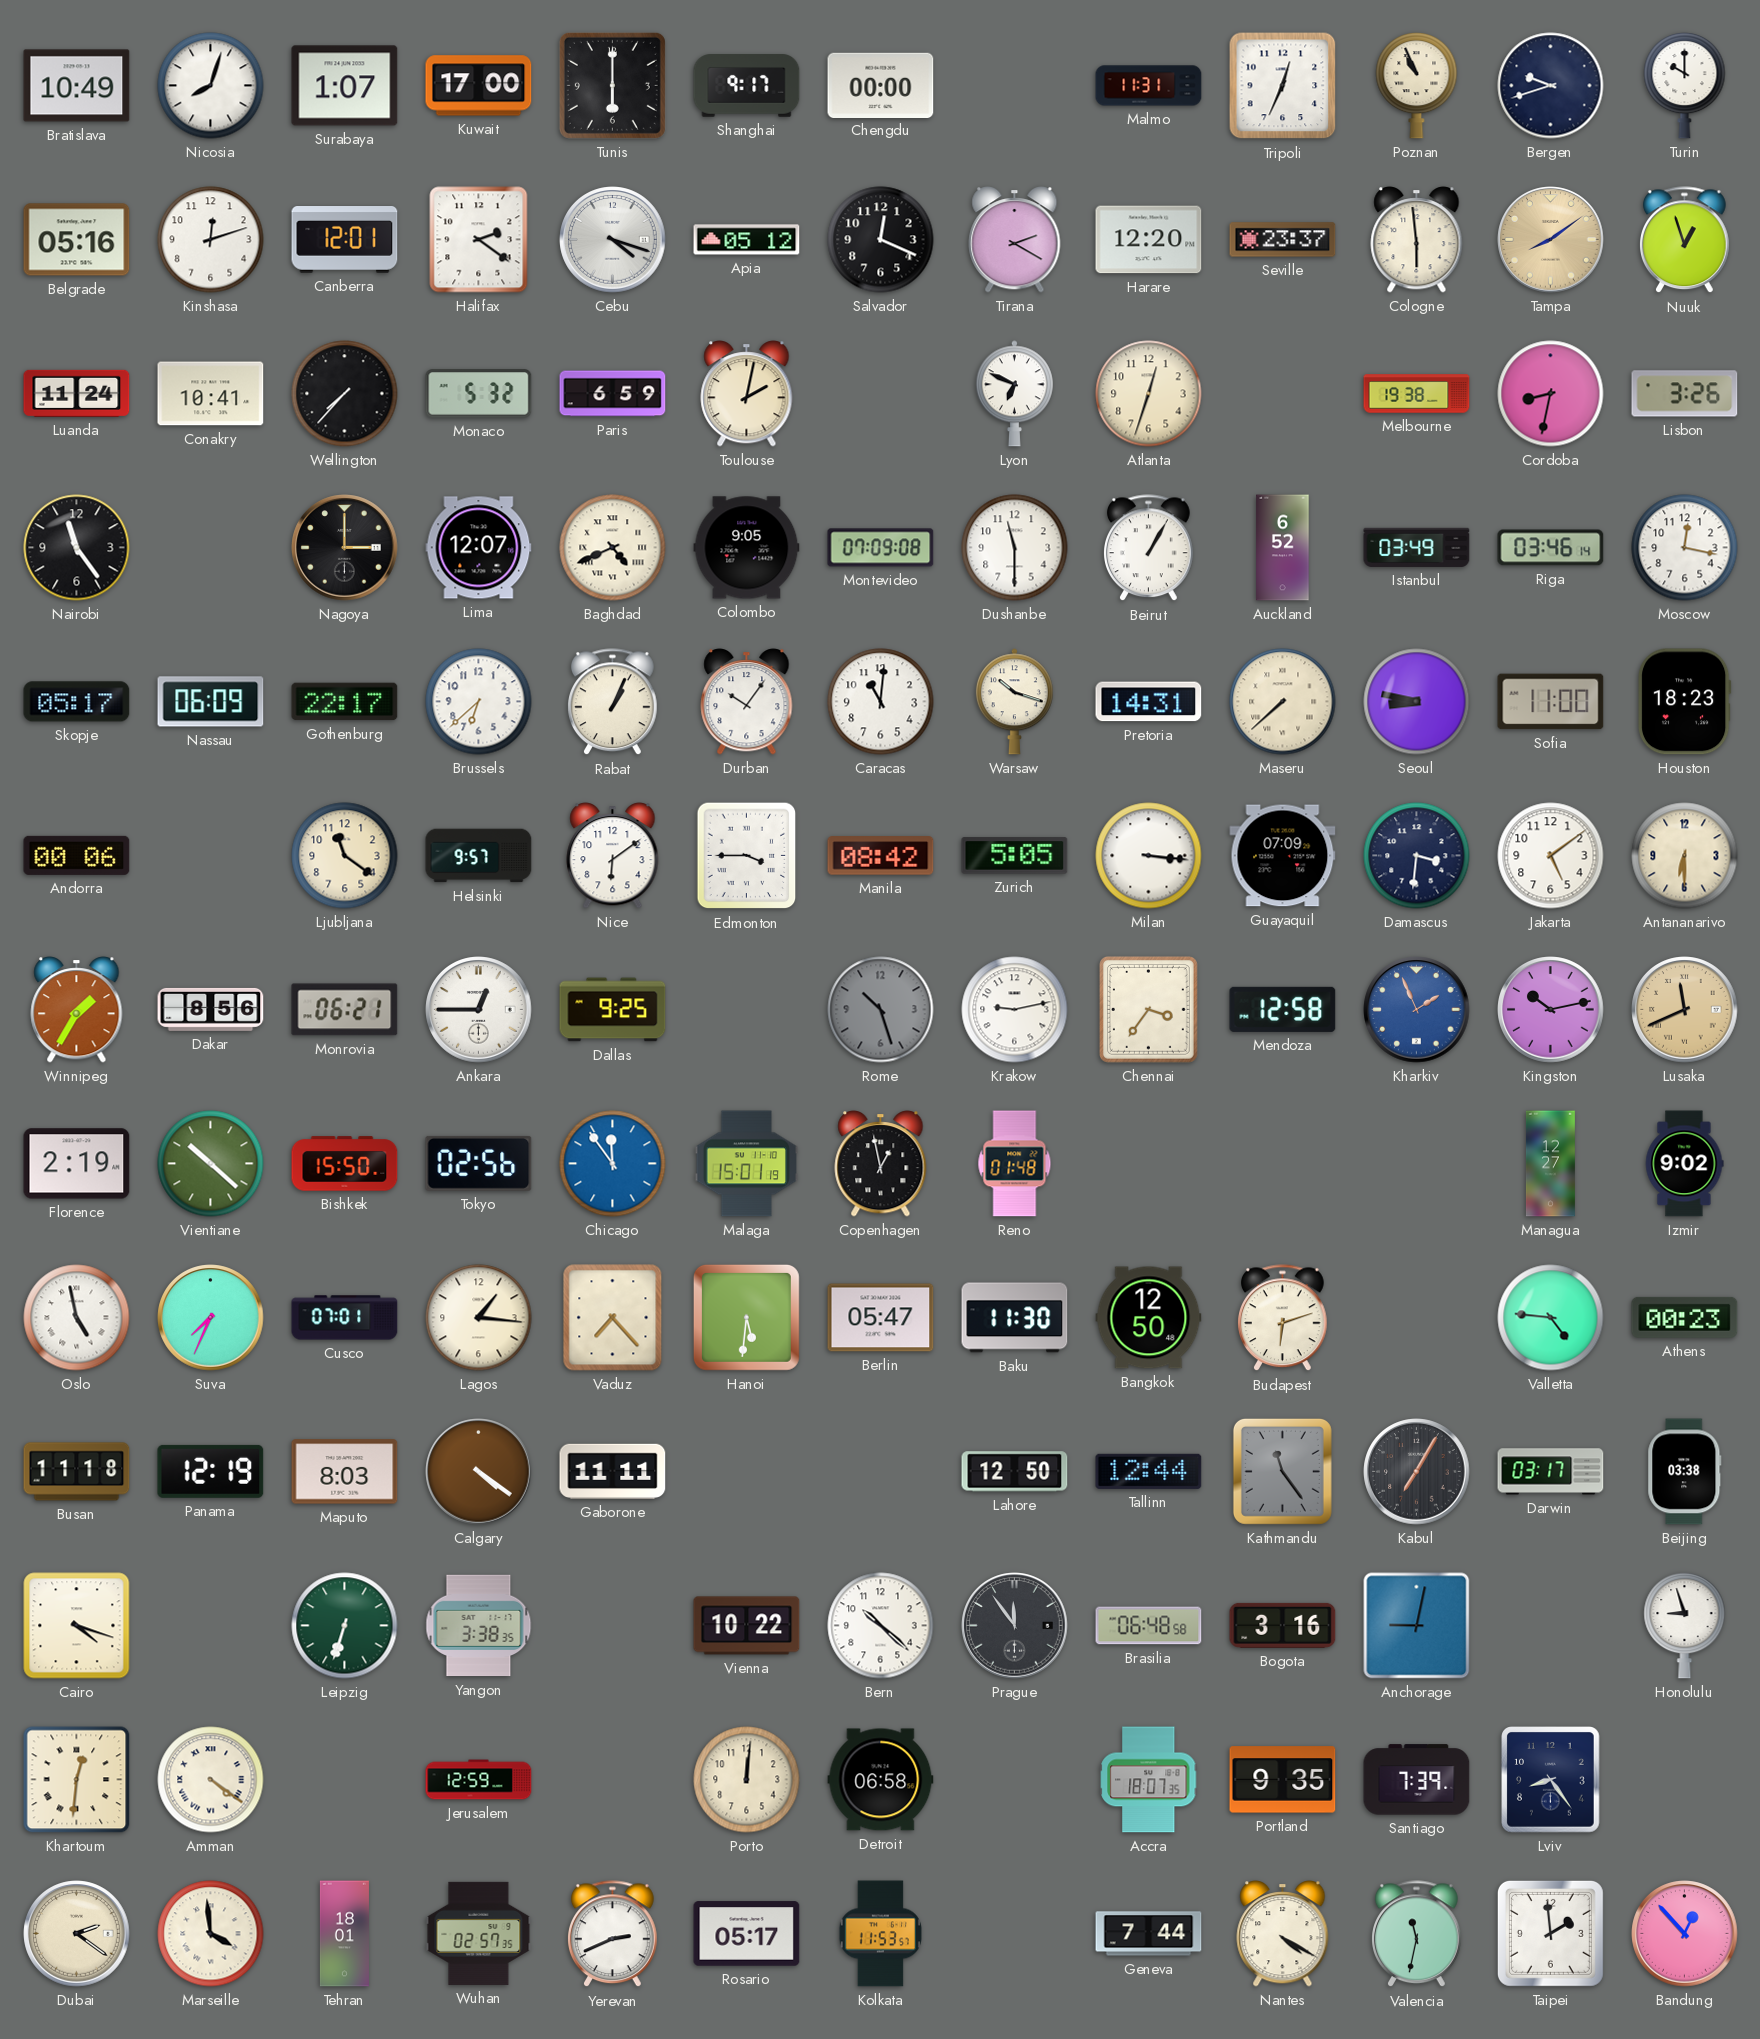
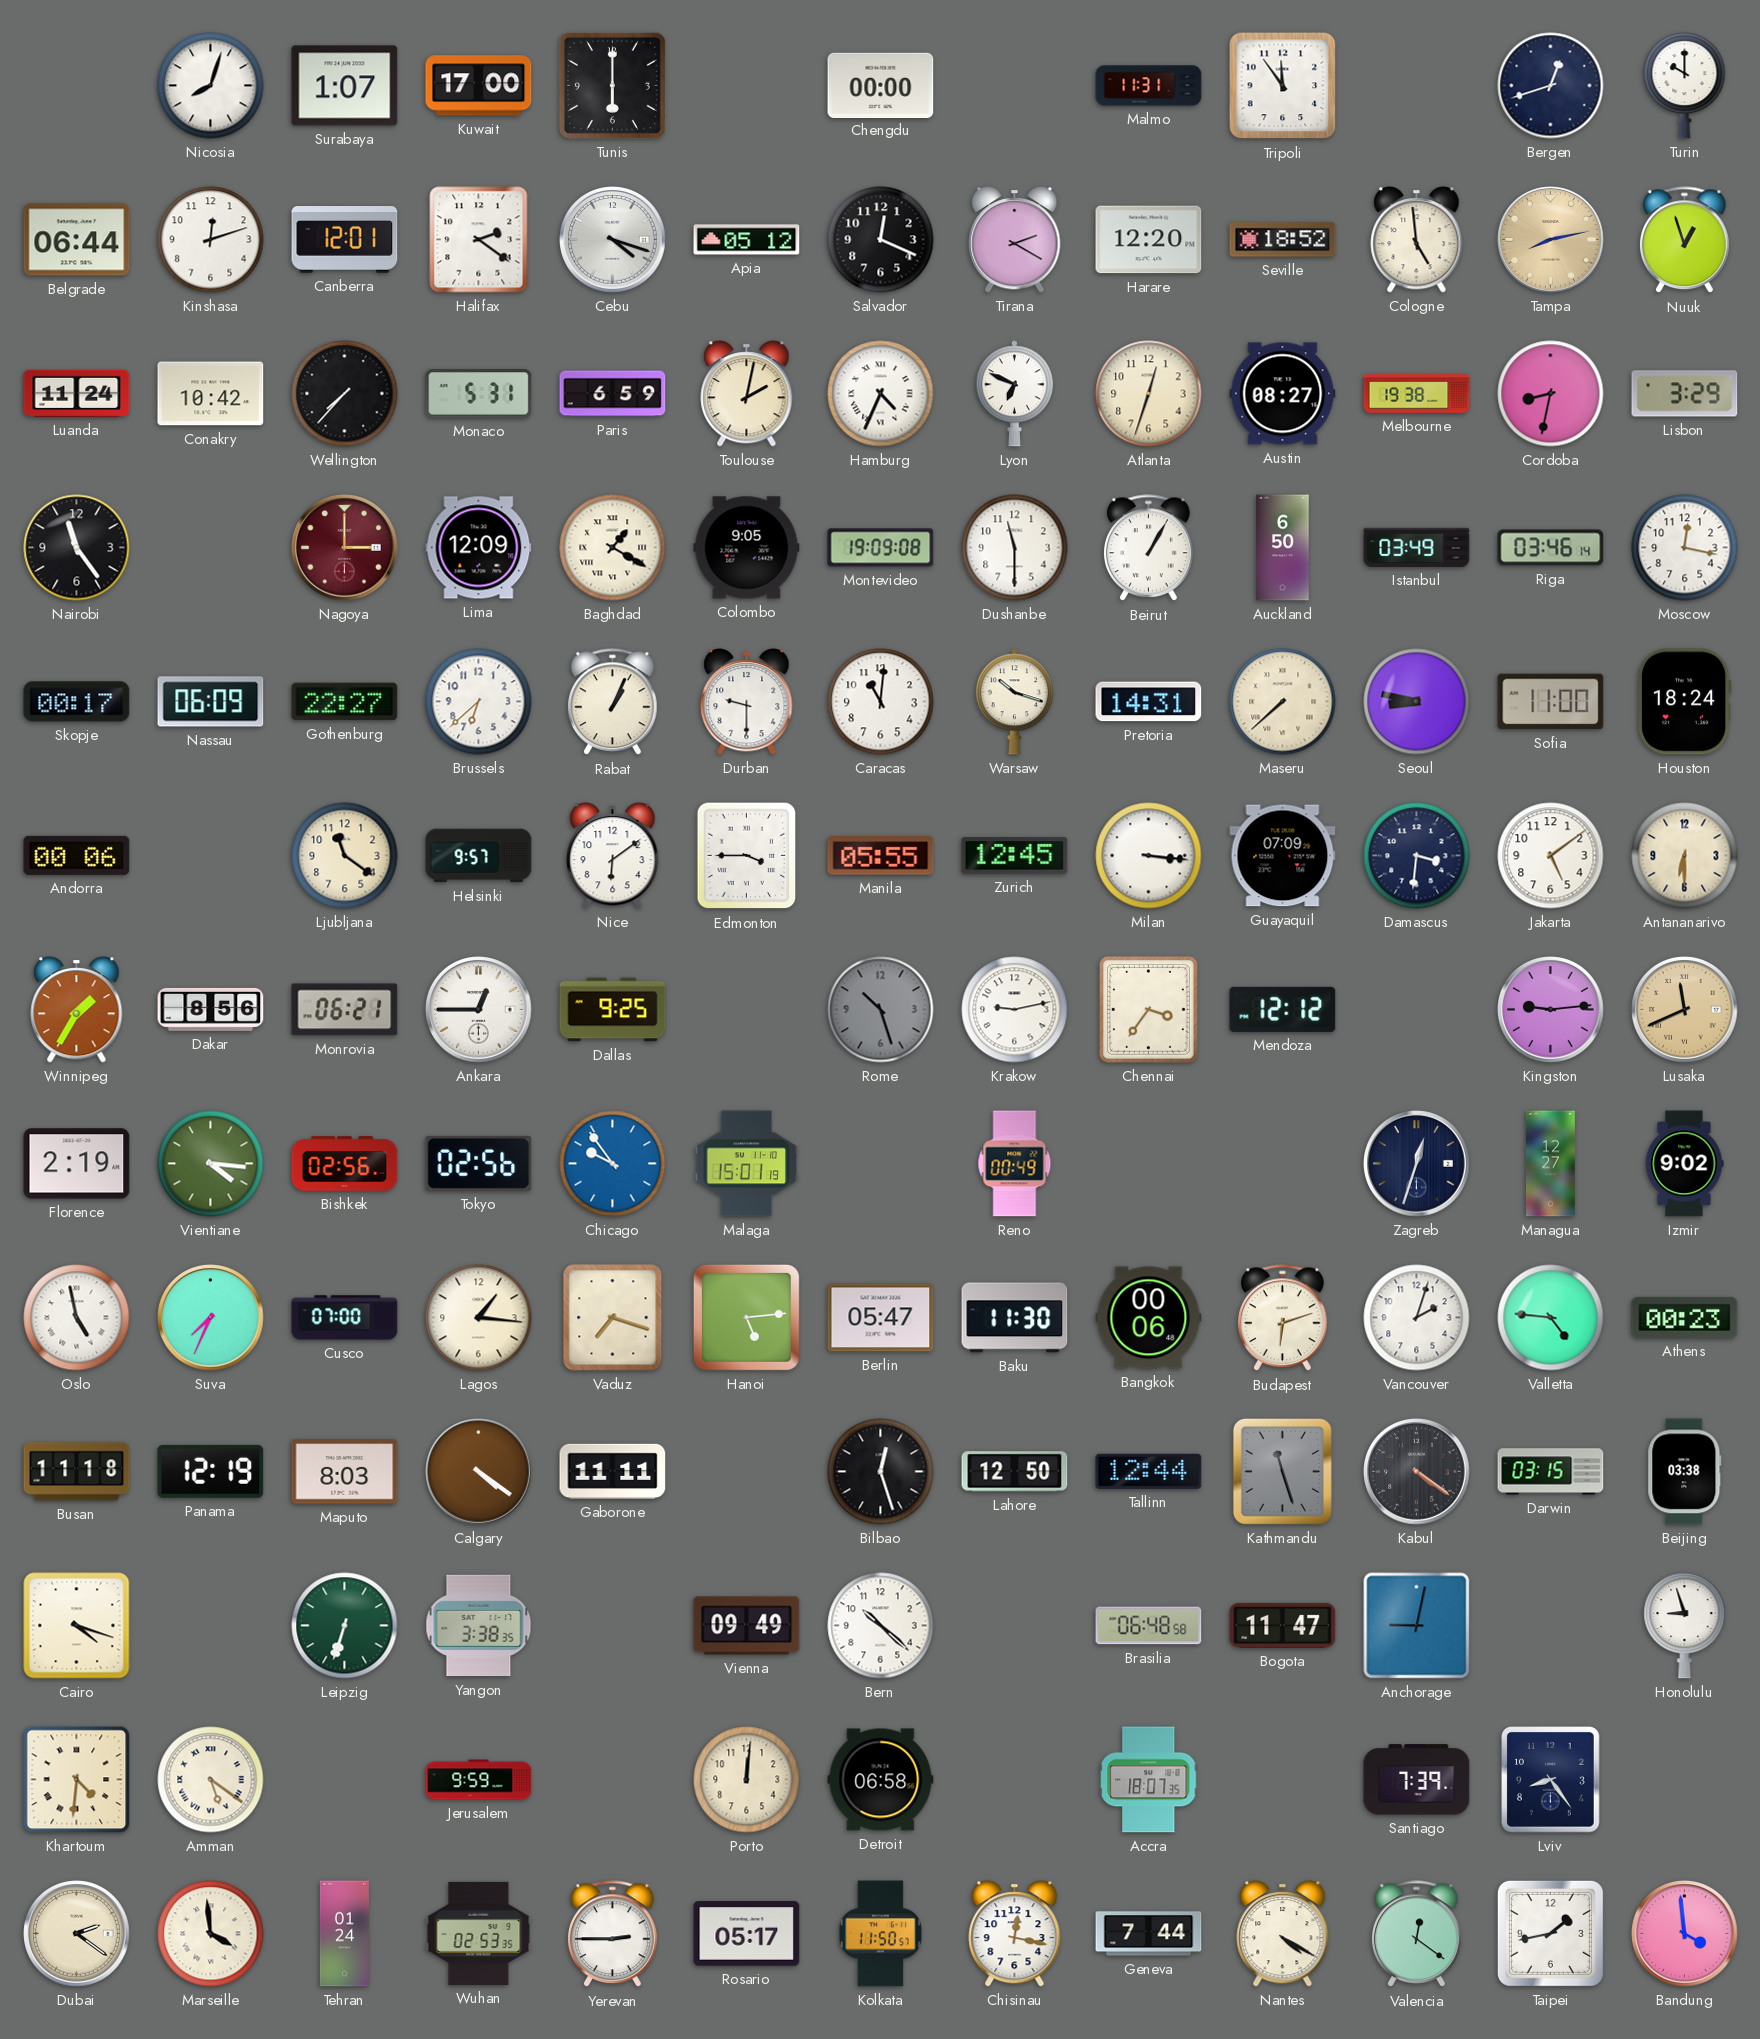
Bratislava: 10:49 -> none (77, 86)
Shanghai: 9:17 -> none (747, 86)
Tripoli: 12:34 -> 11:54 (1283, 86)
Poznan: 10:56 -> none (1417, 85)
Bergen: 9:42 -> 12:42 (1551, 86)
Belgrade: 05:16 -> 06:44 (77, 240)
Seville: 23:37 -> 18:52 (1283, 240)
Cologne: 5:59 -> 4:59 (1417, 240)
Tampa: 8:09 -> 8:13 (1551, 240)
Conakry: 10:41 -> 10:42 (211, 394)
Monaco: 5:32 -> 5:31 (479, 394)
Hamburg: none -> 4:34 (881, 394)
Austin: none -> 08:27 (1283, 394)
Lisbon: 3:26 -> 3:29 (1685, 394)
Nagoya dial: black -> burgundy (345, 548)
Lima: 12:07 -> 12:09 (479, 548)
Baghdad: 4:41 -> 1:20 (613, 548)
Montevideo: 07:09 -> 19:09 (881, 548)
Auckland: 6:52 -> 6:50 (1283, 548)
Skopje: 05:17 -> 00:17 (77, 702)
Gothenburg: 22:17 -> 22:27 (345, 702)
Durban: 10:06 -> 9:30 (747, 702)
Houston: 18:23 -> 18:24 (1684, 702)
Manila: 08:42 -> 05:55 (881, 856)
Zurich: 5:05 -> 12:45 (1015, 856)
Mendoza: 12:58 -> 12:12 (1283, 1009)
Kharkiv: 1:56 -> none (1417, 1010)
Kingston: 10:13 -> 9:14 (1551, 1010)
Vientiane: 10:22 -> 4:16 (211, 1164)
Bishkek: 15:50 -> 02:56 (345, 1164)
Chicago: 11:54 -> 9:54 (613, 1164)
Copenhagen: 12:58 -> none (881, 1164)
Reno: 01:48 -> 00:49 (1015, 1164)
Zagreb: none -> 12:33 (1417, 1164)
Cusco: 07:01 -> 07:00 (345, 1318)
Vaduz: 7:23 -> 7:18 (613, 1318)
Hanoi: 5:31 -> 5:14 (746, 1317)
Bangkok: 12:50 -> 00:06 (1149, 1318)
Vancouver: none -> 2:03 (1417, 1318)
Bilbao: none -> 12:27 (881, 1472)
Kathmandu: 11:24 -> 11:27 (1282, 1471)
Kabul: 7:05 -> 4:21 (1417, 1472)
Darwin: 03:17 -> 03:15 (1551, 1472)
Vienna: 10:22 -> 09:49 (747, 1626)
Prague: 11:54 -> none (1015, 1626)
Bogota: 3:16 -> 11:47 (1283, 1625)
Khartoum: 12:31 -> 4:31 (77, 1780)
Amman: 4:21 -> 5:21 (211, 1780)
Jerusalem: 12:59 -> 9:59 (479, 1780)
Portland: 9:35 -> none (1283, 1780)
Tehran: 18:01 -> 01:24 (344, 1934)
Wuhan: 02:57 -> 02:53 (479, 1933)
Yerevan: 2:41 -> 2:45 (613, 1934)
Kolkata: 11:53 -> 11:50 (880, 1934)
Chisinau: none -> 12:17 (1015, 1934)
Valencia: 11:32 -> 12:21 (1417, 1934)
Taipei: 1:59 -> 1:43 (1550, 1933)
Bandung: 12:53 -> 3:59 (1685, 1934)
